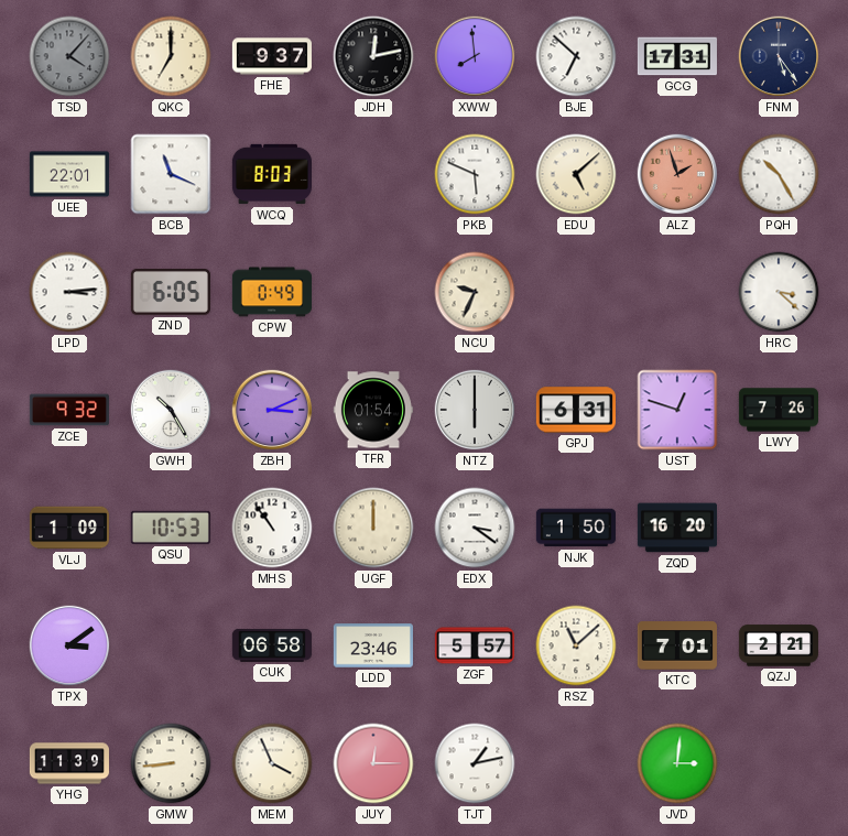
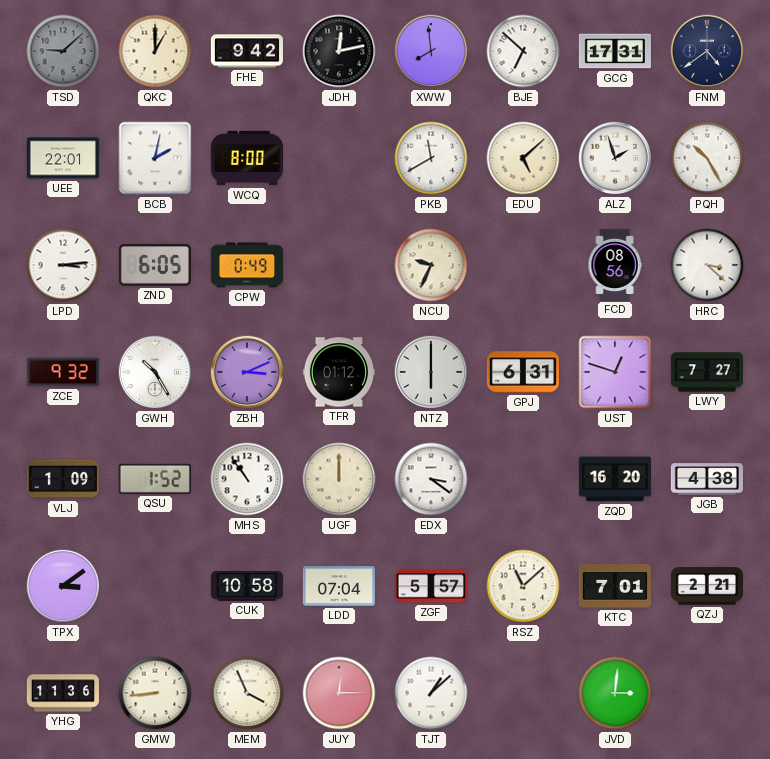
TSD: 4:07 -> 9:08 (63, 51)
QKC: 7:00 -> 1:00 (155, 51)
FHE: 9:37 -> 9:42 (247, 51)
FNM: 5:24 -> 4:39 (707, 51)
BCB: 11:19 -> 2:02 (155, 158)
WCQ: 8:03 -> 8:00 (246, 158)
PKB: 5:49 -> 11:40 (431, 158)
ALZ dial: salmon -> white (615, 158)
FCD: none -> 08:56 (615, 264)
TFR: 01:54 -> 01:12 (339, 372)
LWY: 7:26 -> 7:27 (706, 372)
QSU: 10:53 -> 1:52 (155, 479)
NJK: 1:50 -> none (576, 528)
JGB: none -> 4:38 (707, 479)
CUK: 06:58 -> 10:58 (247, 586)
LDD: 23:46 -> 07:04 (339, 586)
YHG: 11:39 -> 11:36 (63, 693)
TJT: 1:13 -> 1:08 (431, 693)
